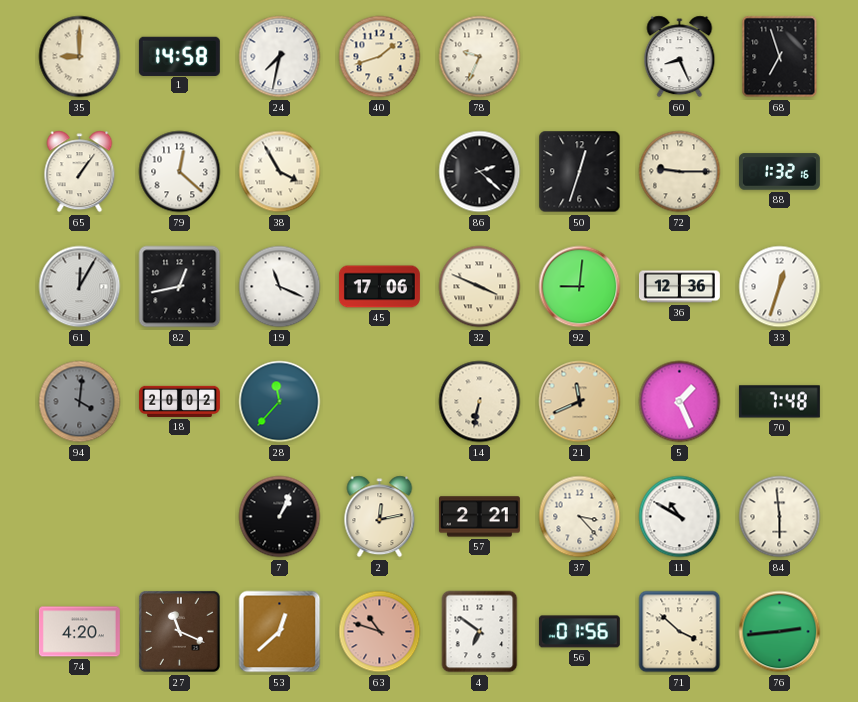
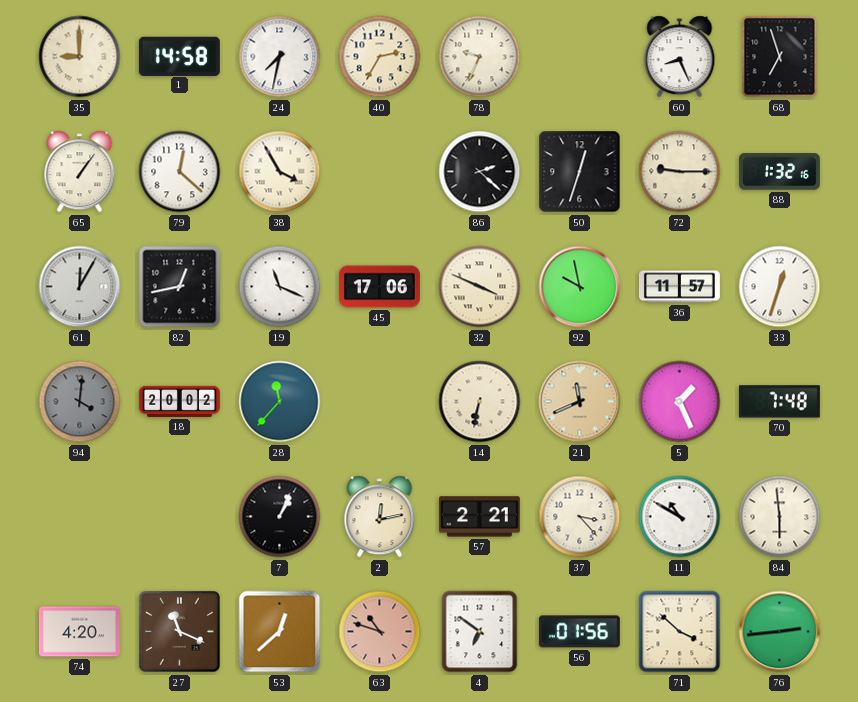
40: 1:42 -> 2:35 (380, 57)
92: 9:01 -> 9:58 (580, 287)
36: 12:36 -> 11:57 (679, 287)
